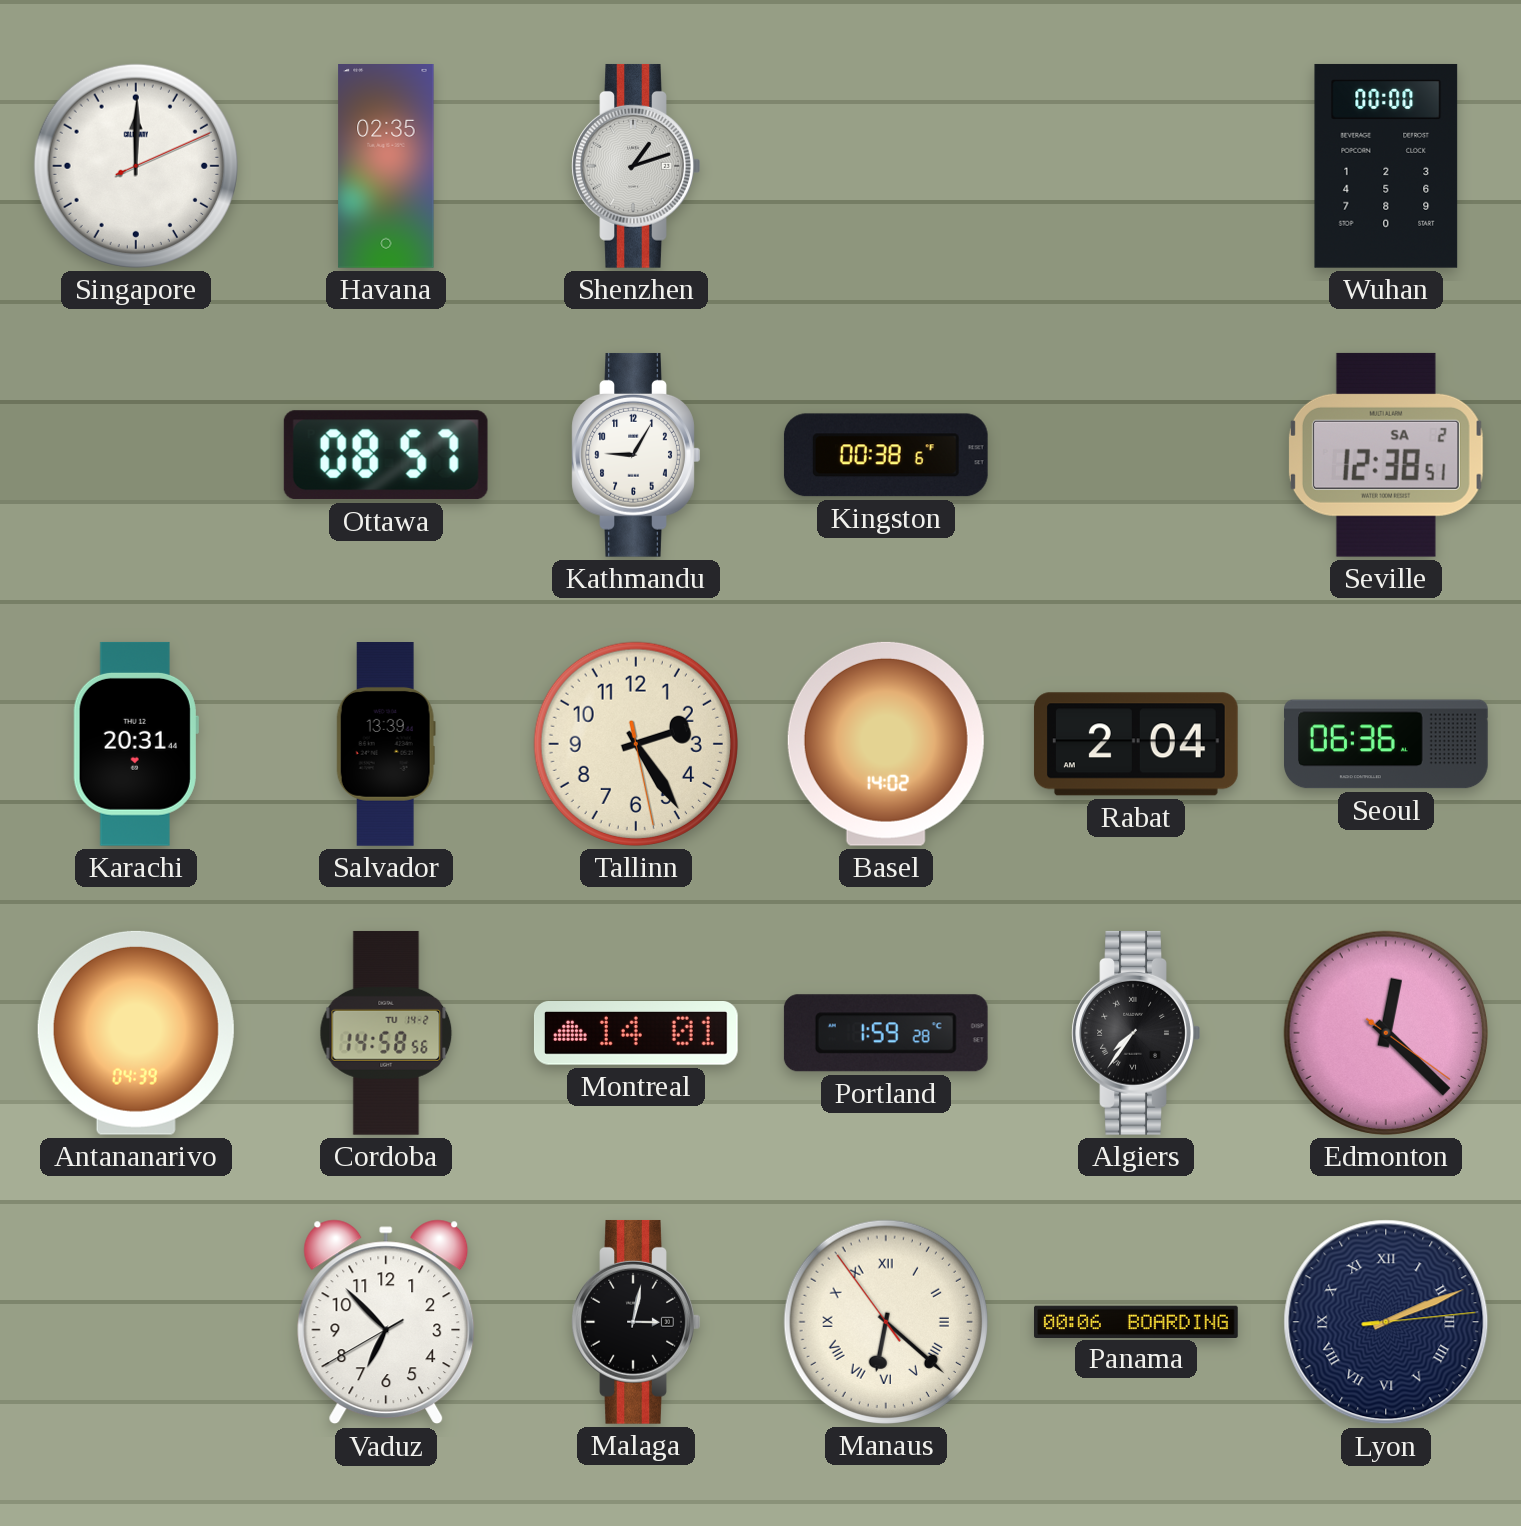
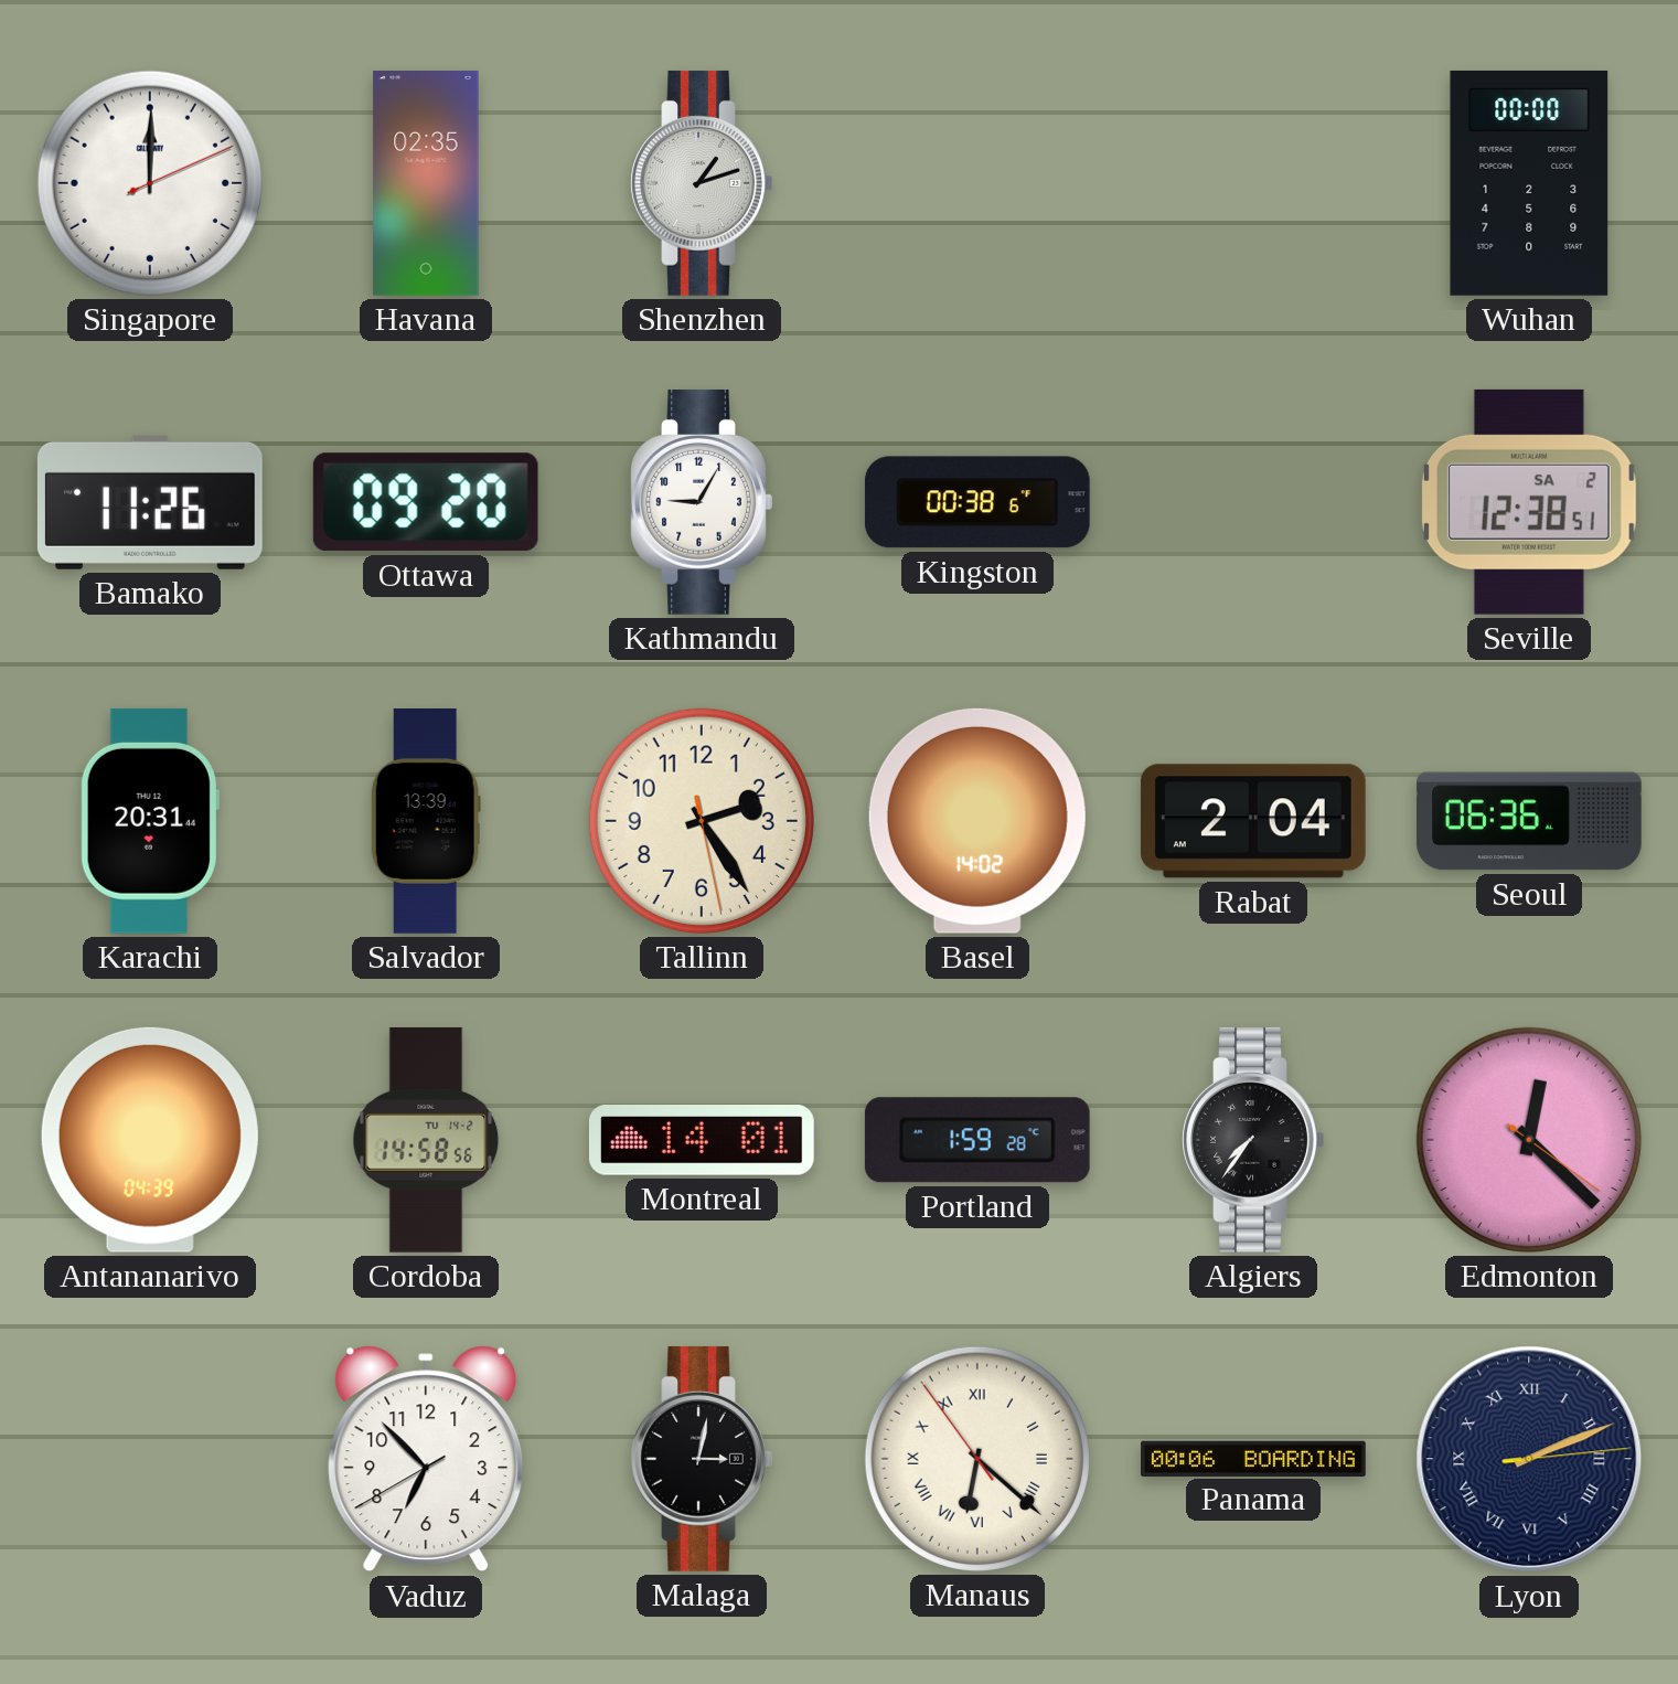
Bamako: none -> 11:26 (150, 502)
Ottawa: 08:57 -> 09:20 (426, 502)
